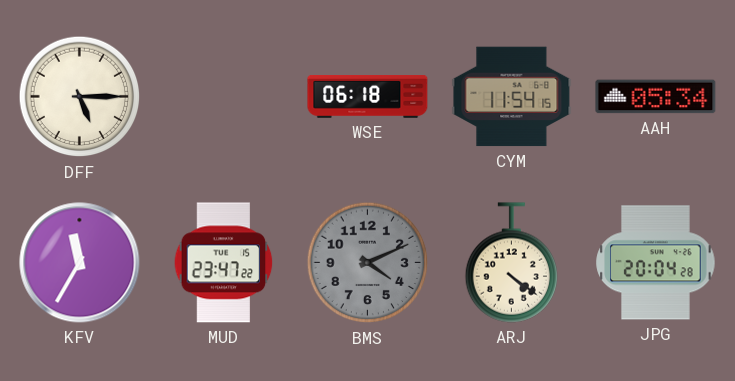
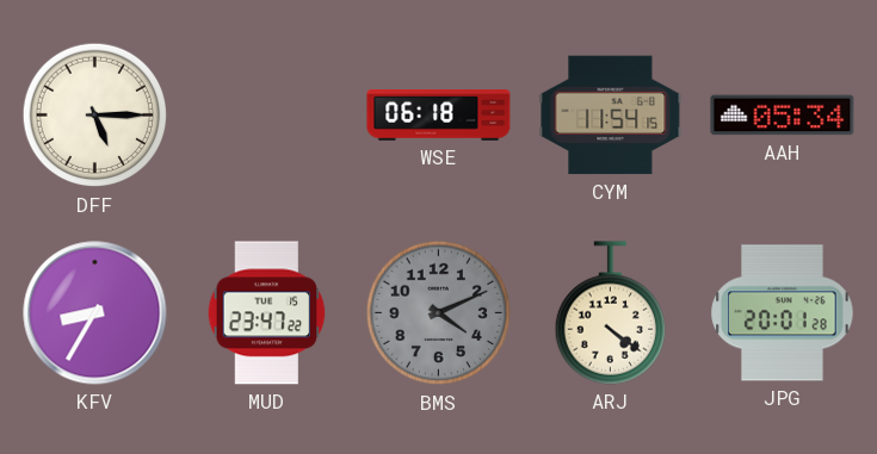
KFV: 11:35 -> 8:35 (95, 313)
JPG: 20:04 -> 20:01 (783, 313)
